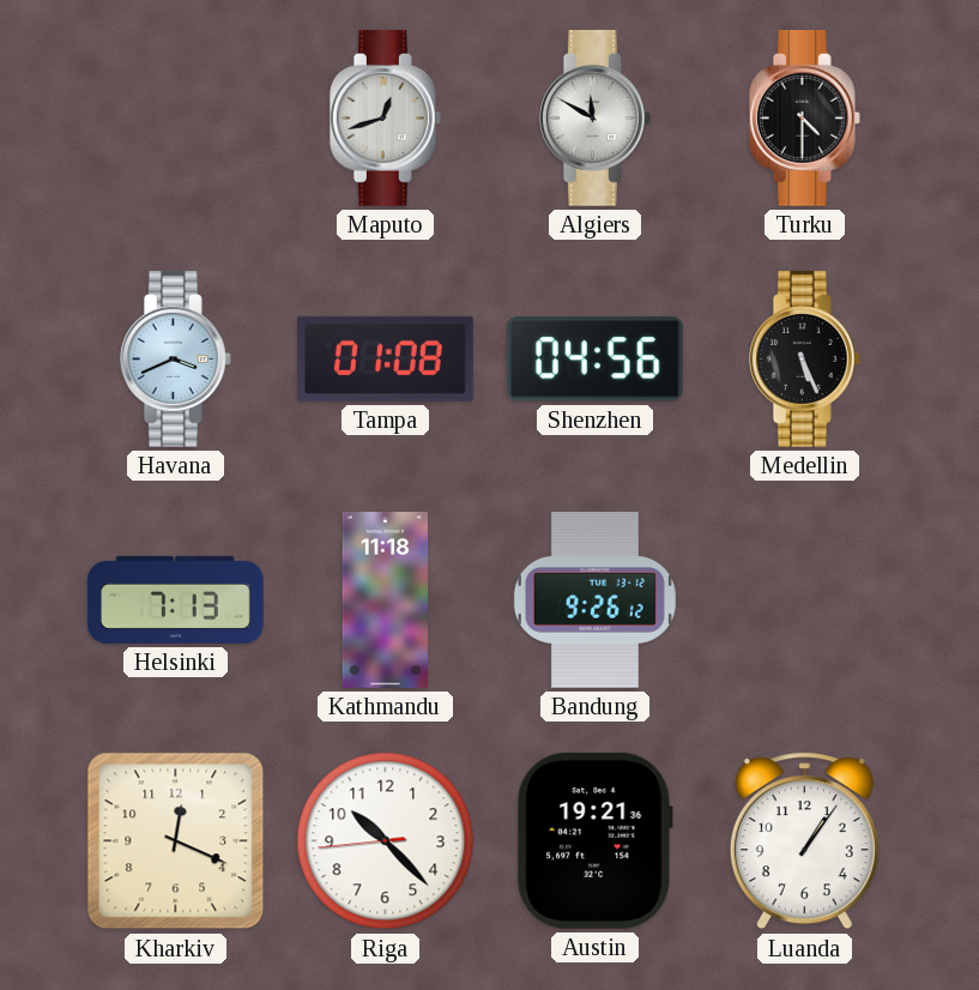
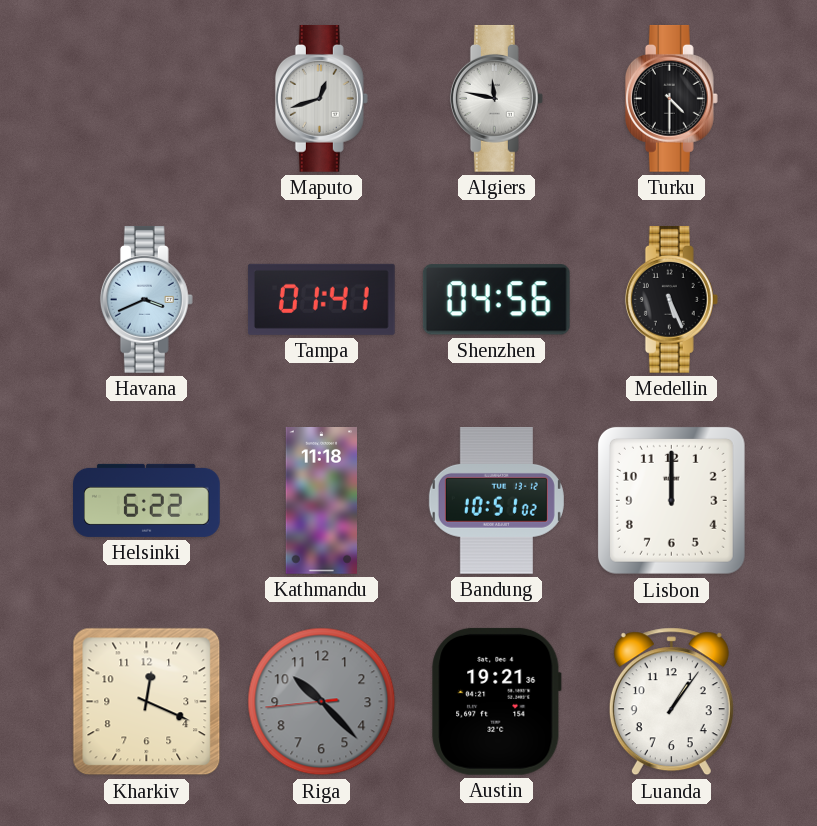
Algiers: 11:50 -> 11:47 (496, 99)
Tampa: 01:08 -> 01:41 (321, 299)
Helsinki: 7:13 -> 6:22 (147, 500)
Bandung: 9:26 -> 10:51 (496, 501)
Lisbon: none -> 12:00 (671, 500)
Riga dial: white -> grey (322, 702)
